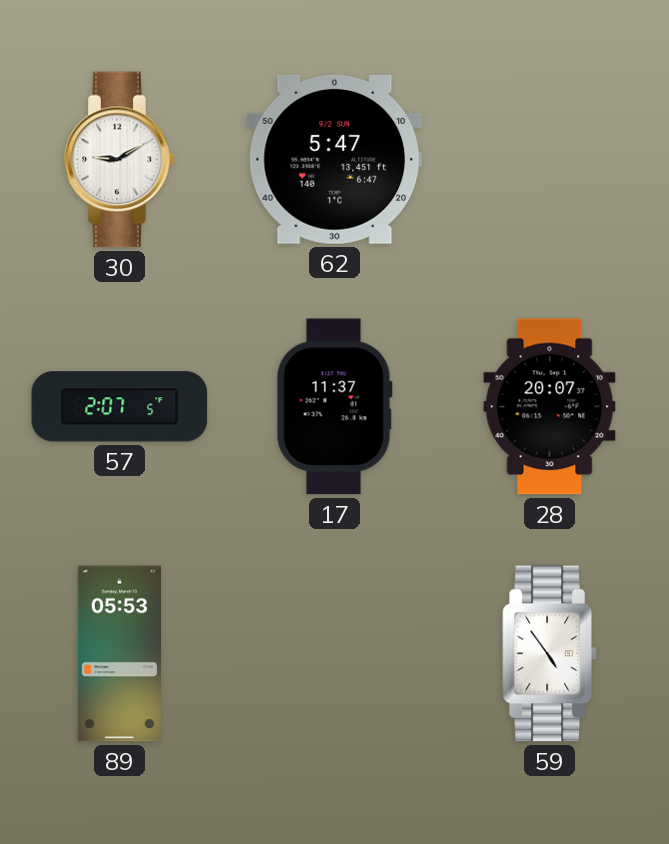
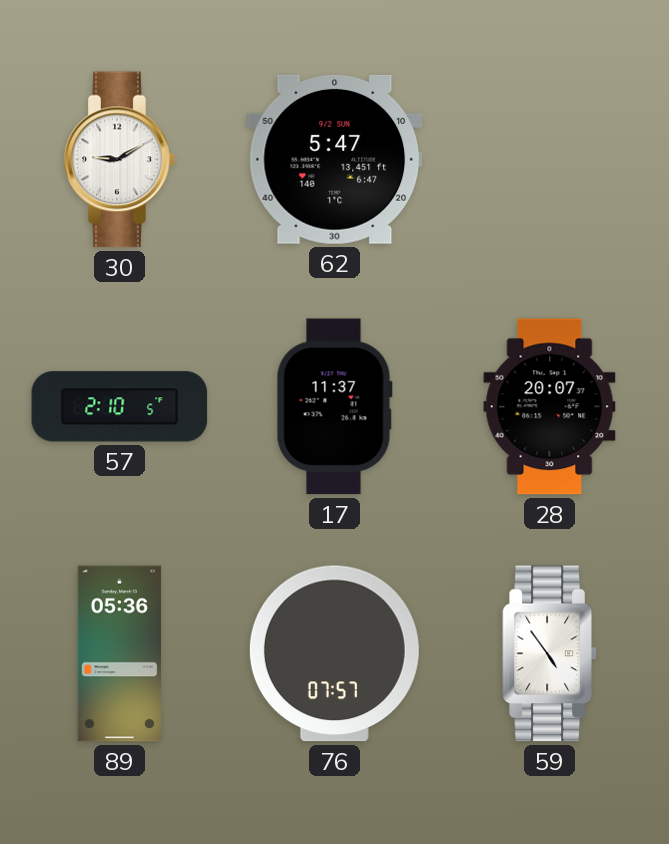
57: 2:07 -> 2:10 (120, 407)
89: 05:53 -> 05:36 (119, 654)
76: none -> 07:57 (334, 654)
